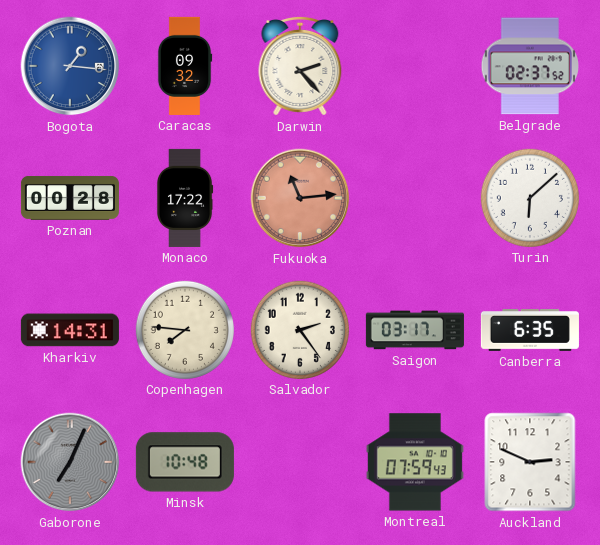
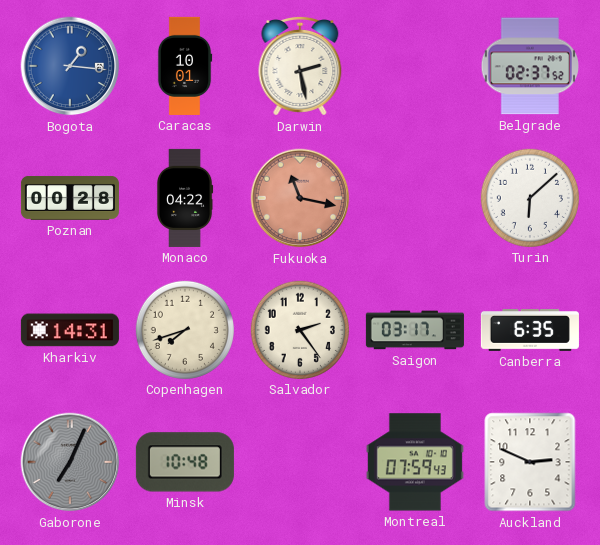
Caracas: 09:32 -> 10:01 (185, 66)
Darwin: 2:23 -> 2:28 (300, 66)
Monaco: 17:22 -> 04:22 (185, 198)
Fukuoka: 11:14 -> 11:17 (300, 198)
Copenhagen: 7:46 -> 7:42 (185, 330)
